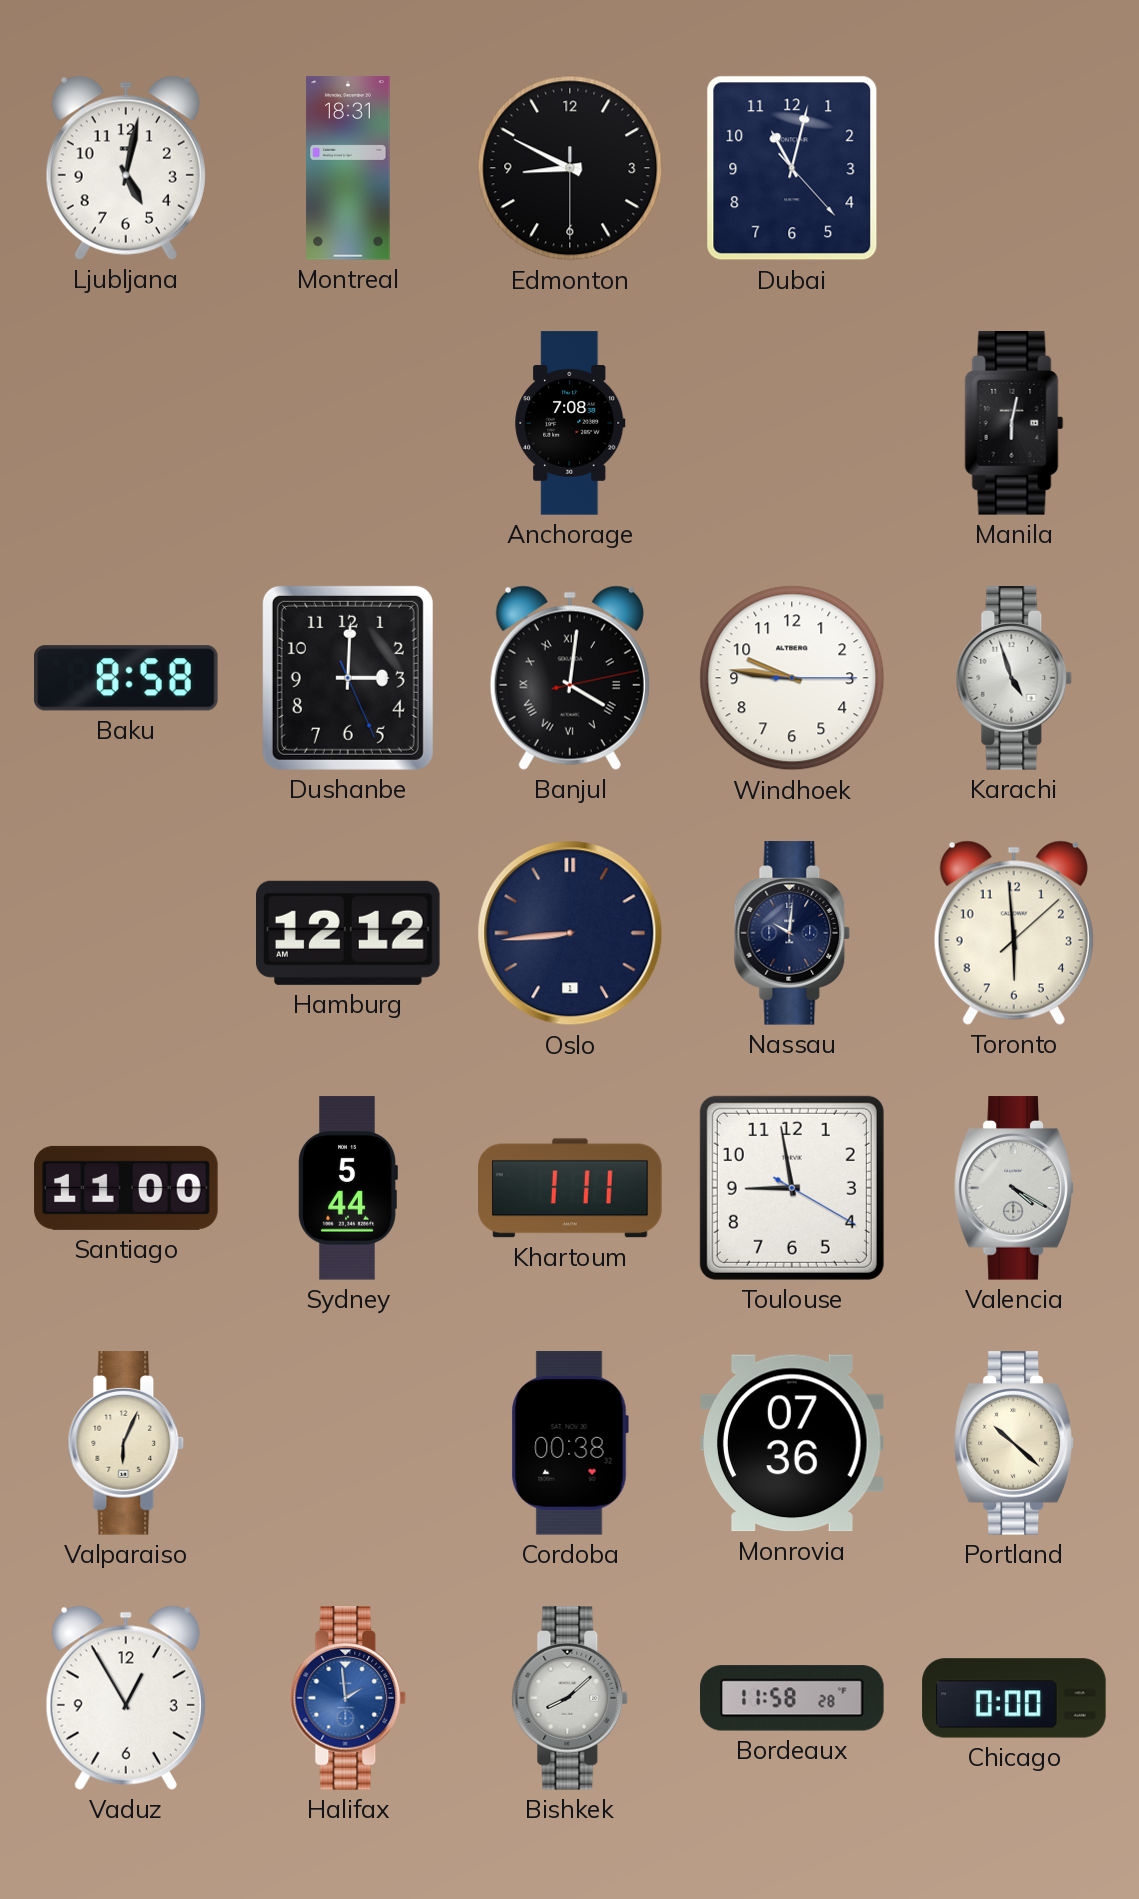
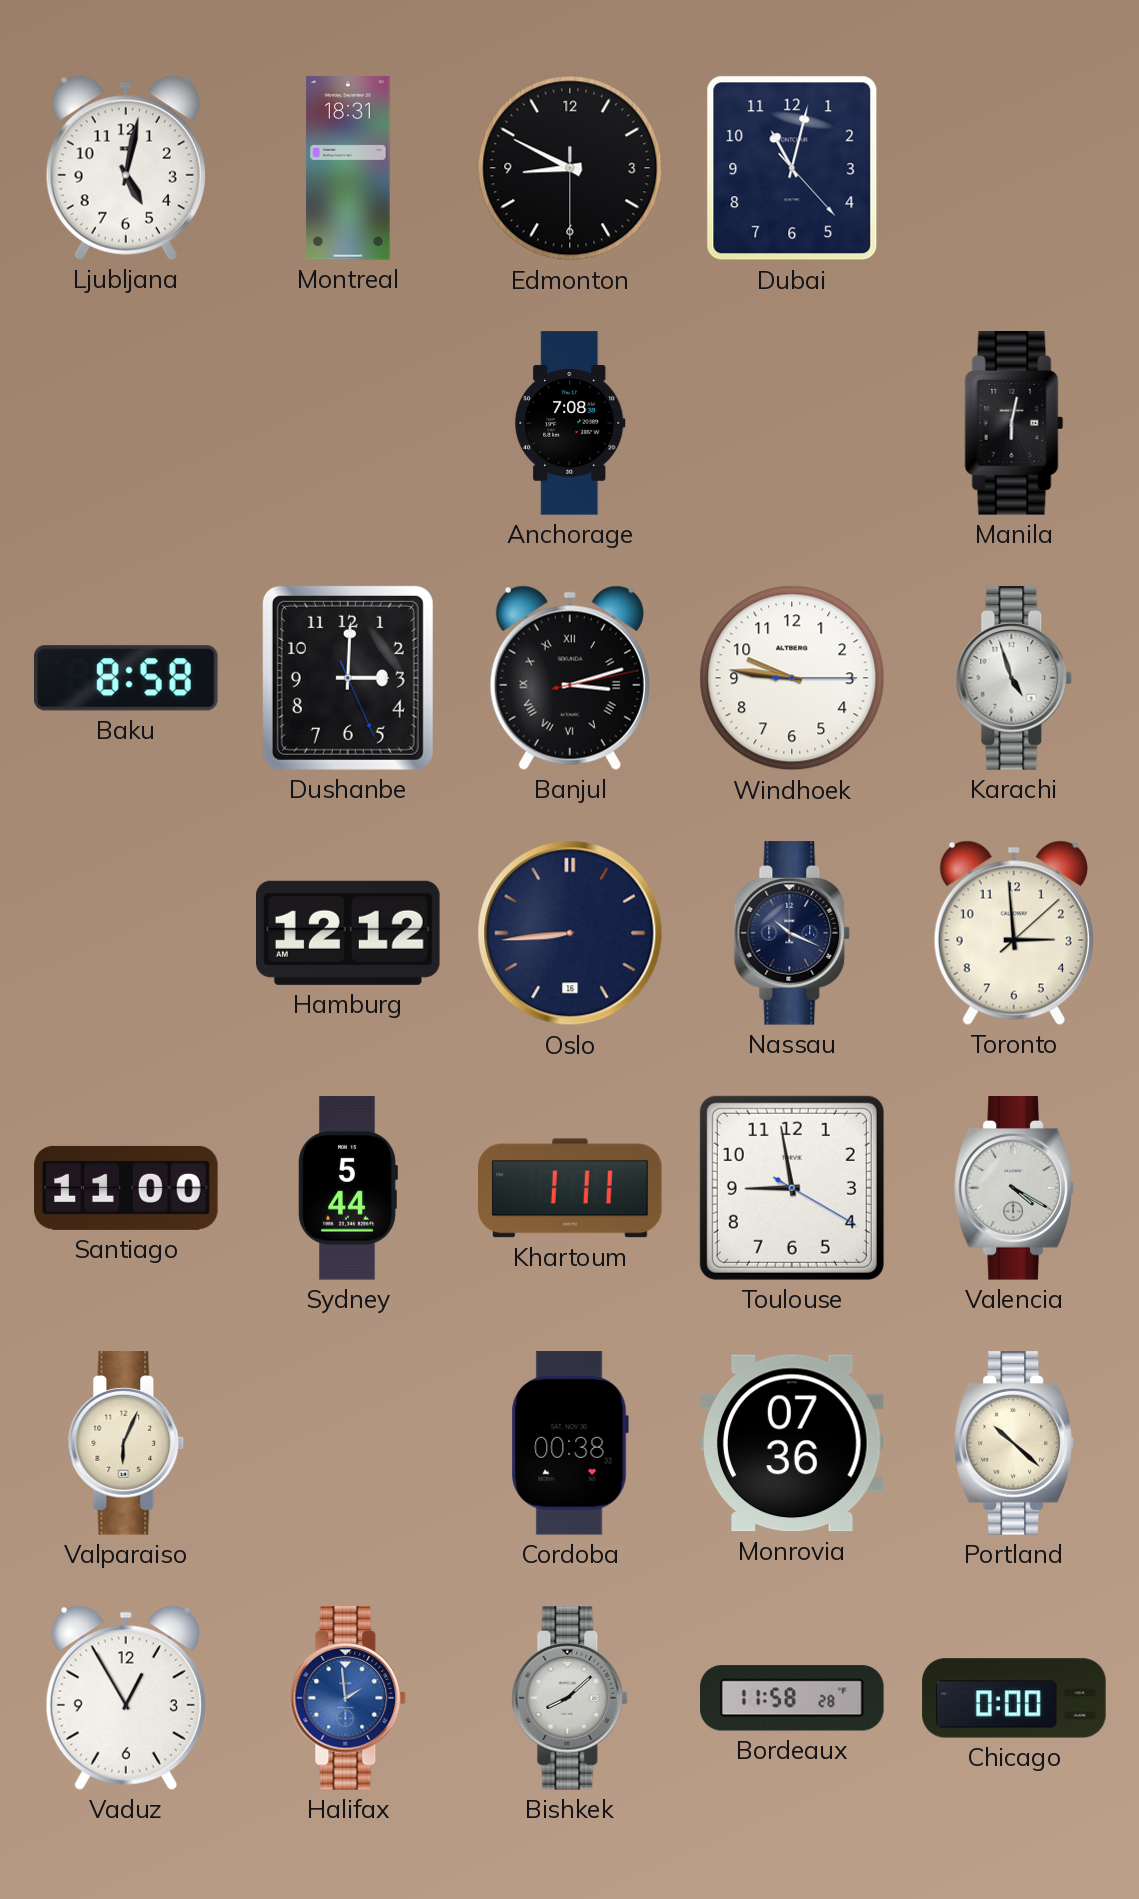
Banjul: 4:01 -> 3:12 (570, 678)
Oslo date: 1 -> 16 (570, 933)
Nassau: 10:01 -> 10:19 (792, 933)
Toronto: 5:59 -> 2:59 (1014, 933)
